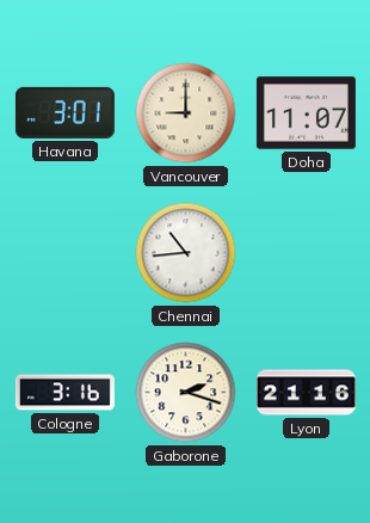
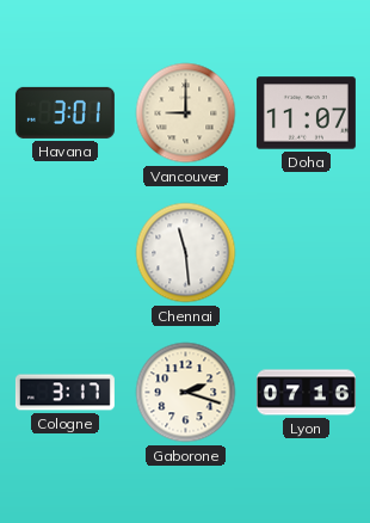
Chennai: 10:44 -> 11:29 (186, 253)
Cologne: 3:16 -> 3:17 (64, 393)
Lyon: 21:16 -> 07:16 (306, 393)
